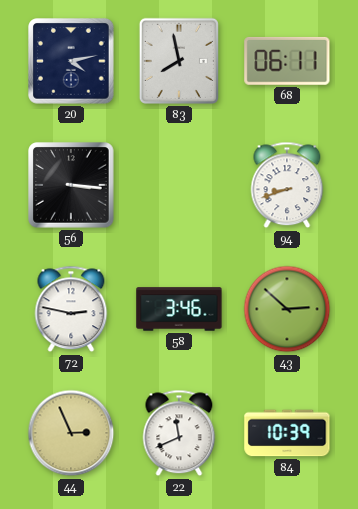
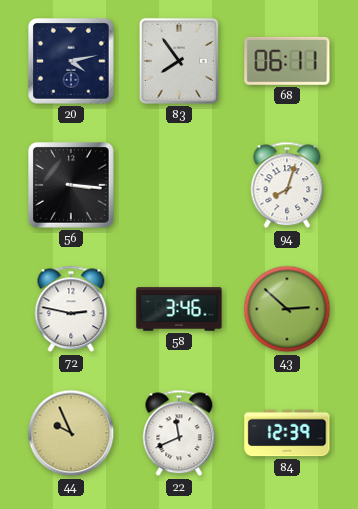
83: 7:58 -> 7:54 (179, 61)
94: 8:42 -> 8:03 (287, 185)
44: 2:56 -> 9:56 (71, 433)
84: 10:39 -> 12:39 (287, 433)
